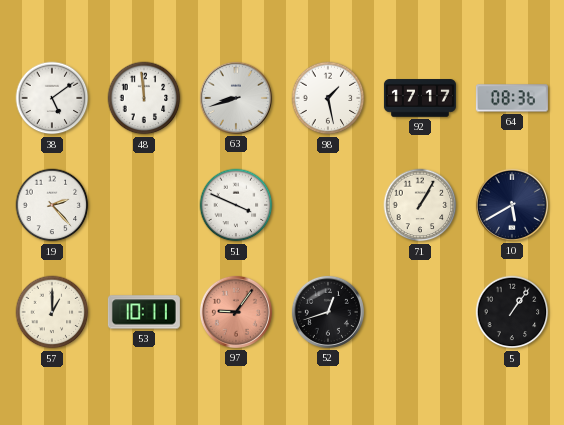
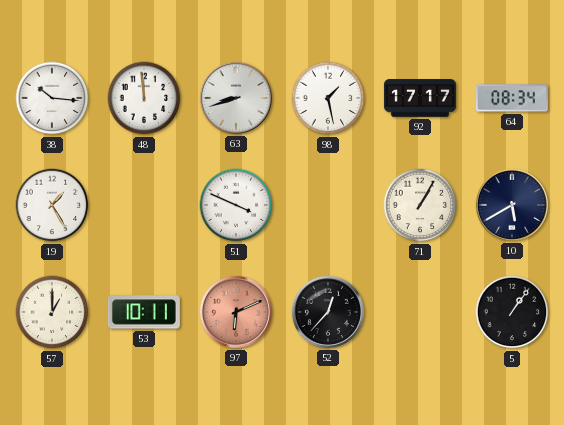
38: 5:09 -> 10:16 (52, 98)
64: 08:36 -> 08:34 (512, 98)
19: 2:23 -> 1:25 (52, 205)
97: 9:06 -> 6:11 (236, 312)
52: 12:42 -> 12:37 (328, 312)
